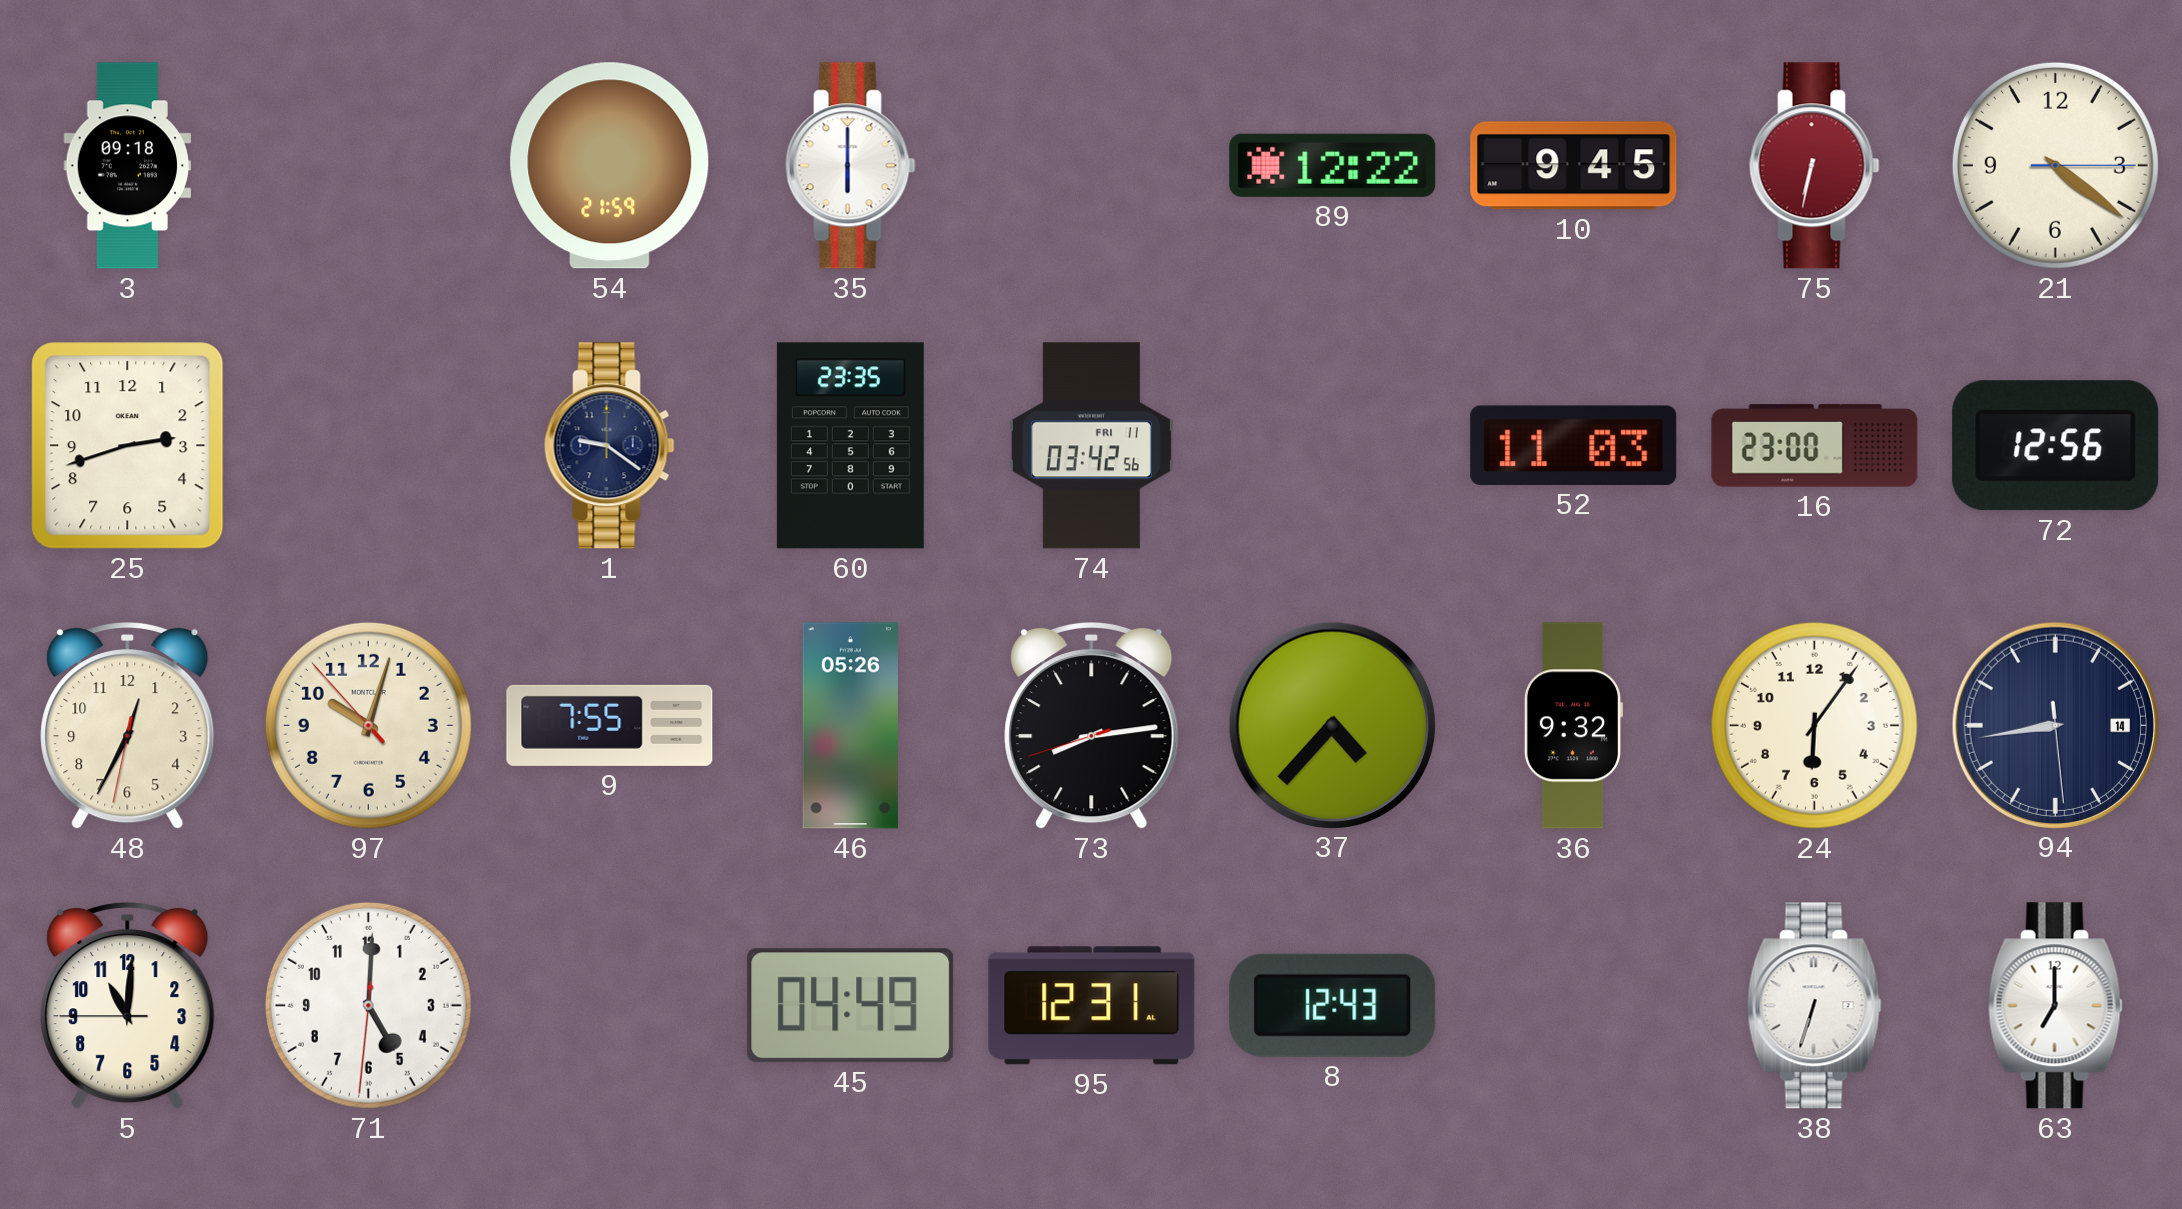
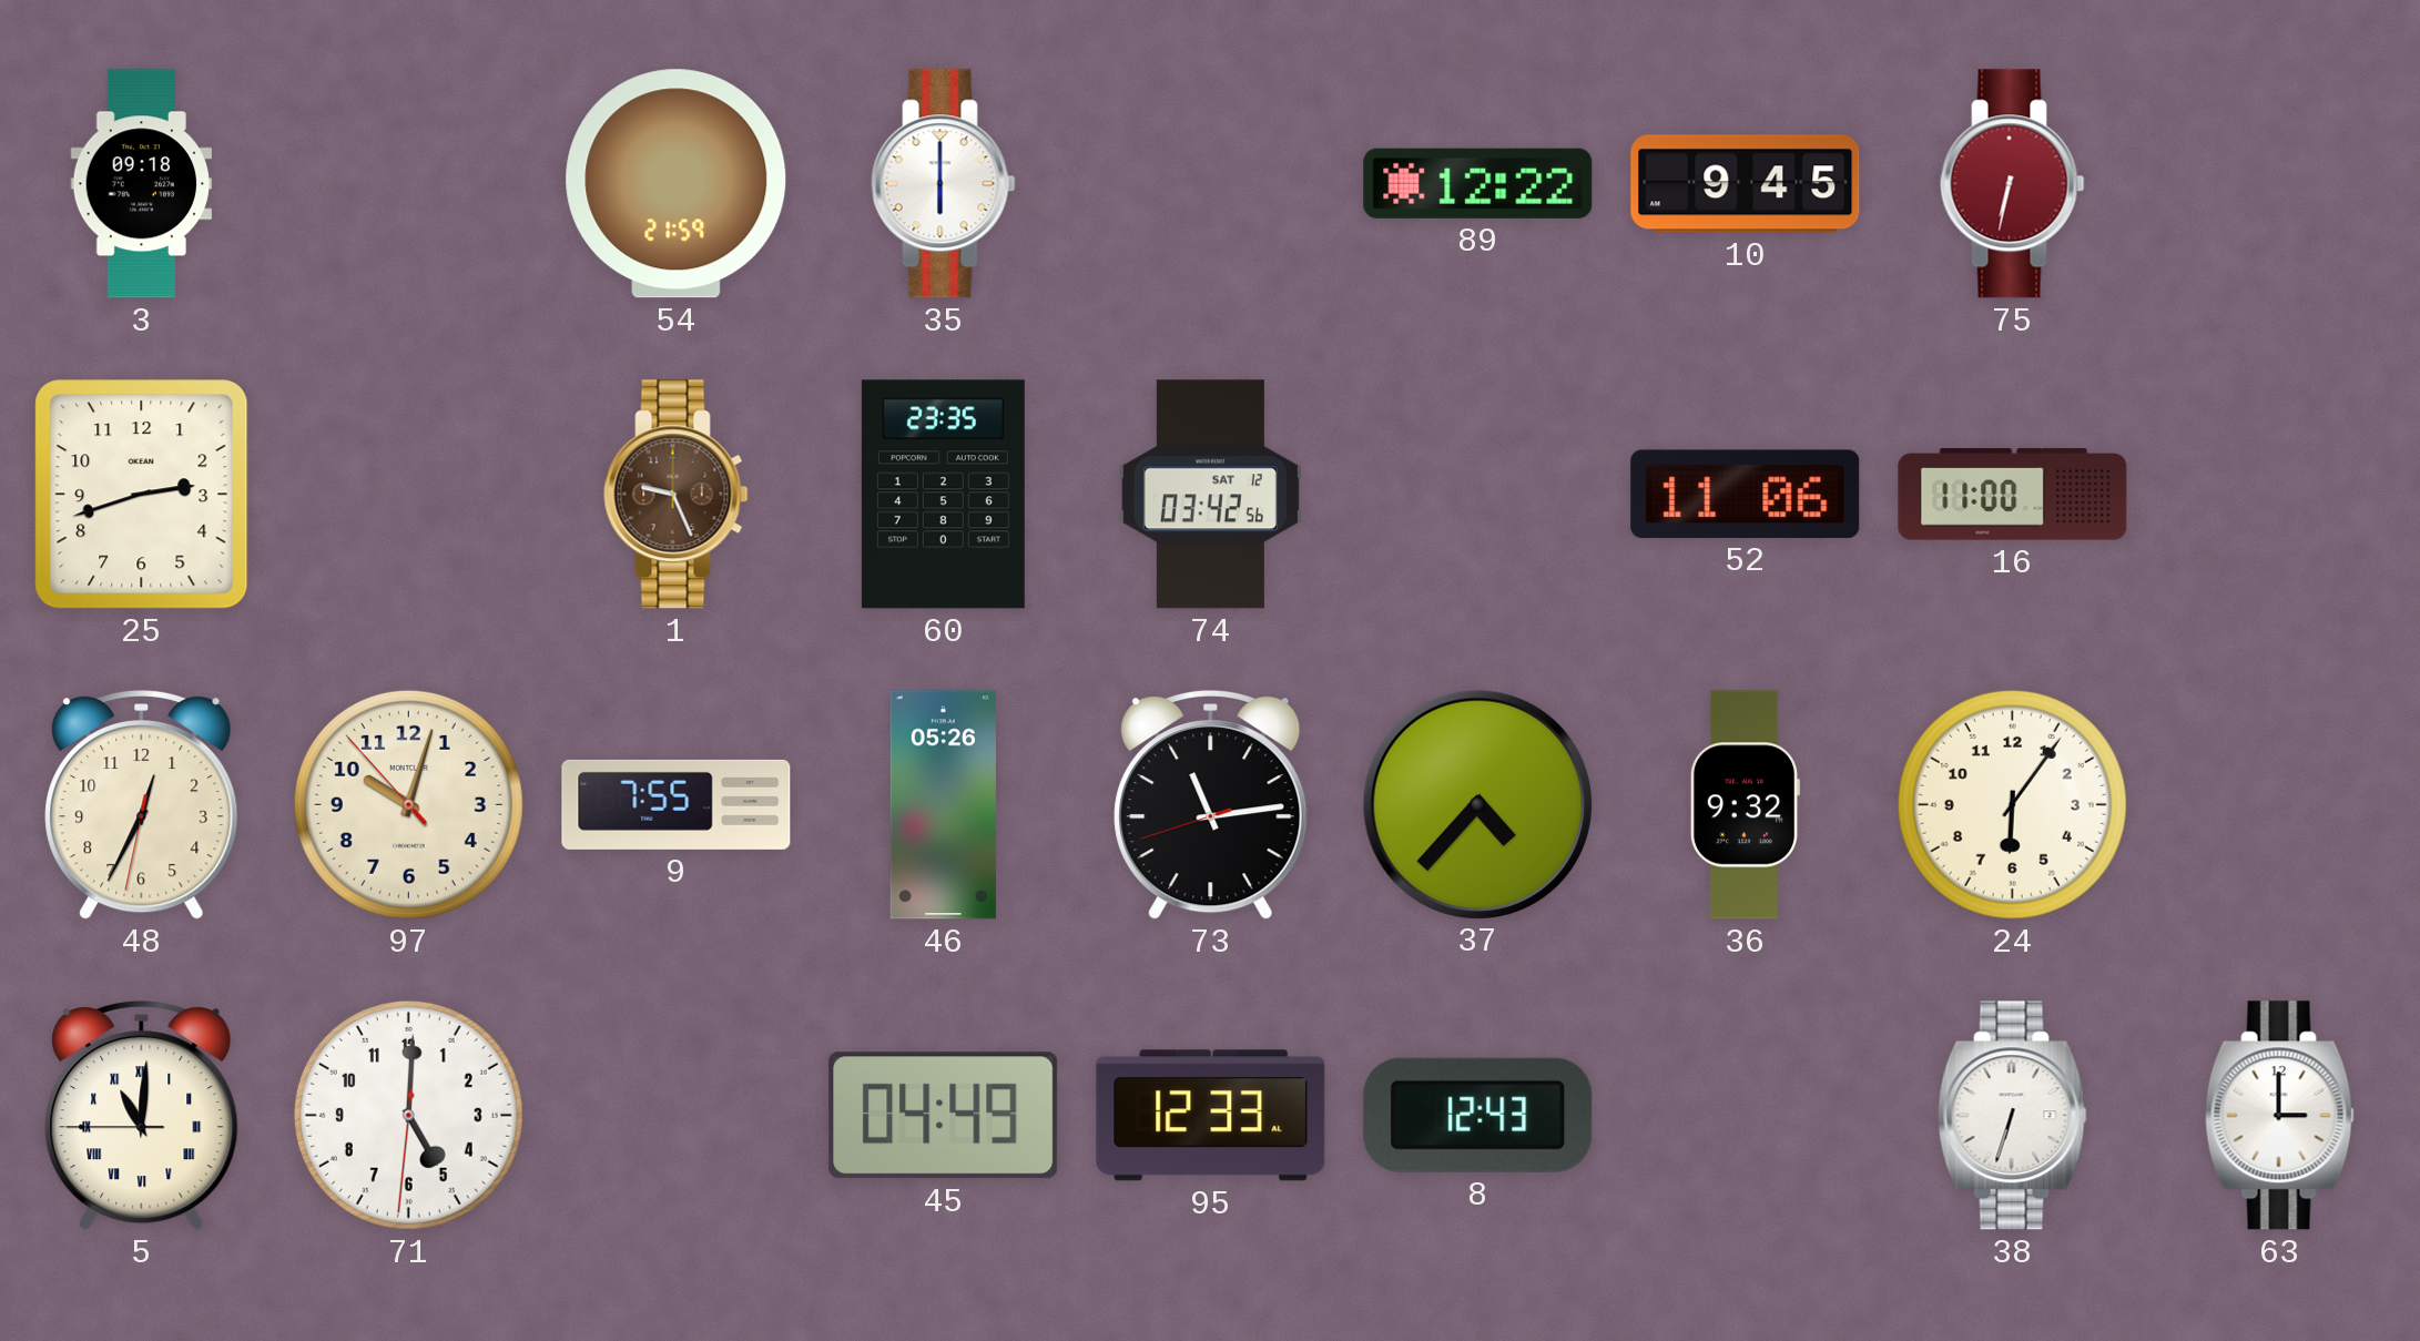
21: 4:21 -> none (2055, 165)
1: 9:21 -> 9:26 (677, 495)
1 dial: navy -> brown (677, 495)
74 date: FRI 11 -> SAT 12 (1210, 495)
52: 11:03 -> 11:06 (1746, 494)
16: 23:00 -> 11:00 (2013, 495)
72: 12:56 -> none (2056, 446)
73: 8:13 -> 11:13 (1211, 805)
94: 8:43 -> none (2055, 725)
5 numerals: Arabic -> Roman (142, 1116)
95: 12:31 -> 12:33 (1211, 1116)
63: 7:00 -> 3:00 (2280, 1116)
